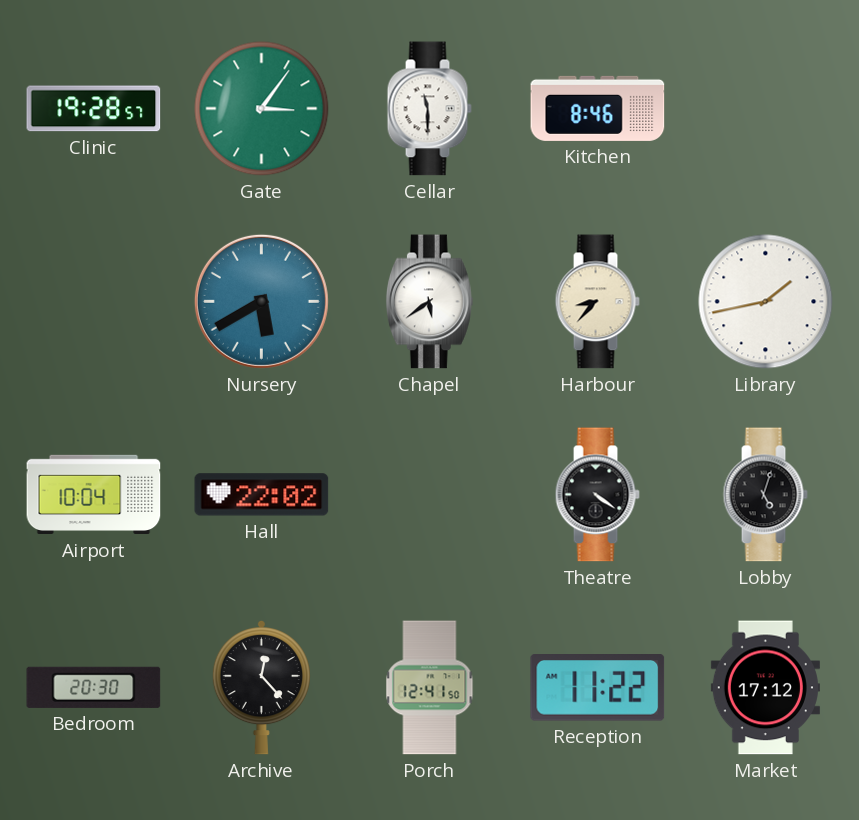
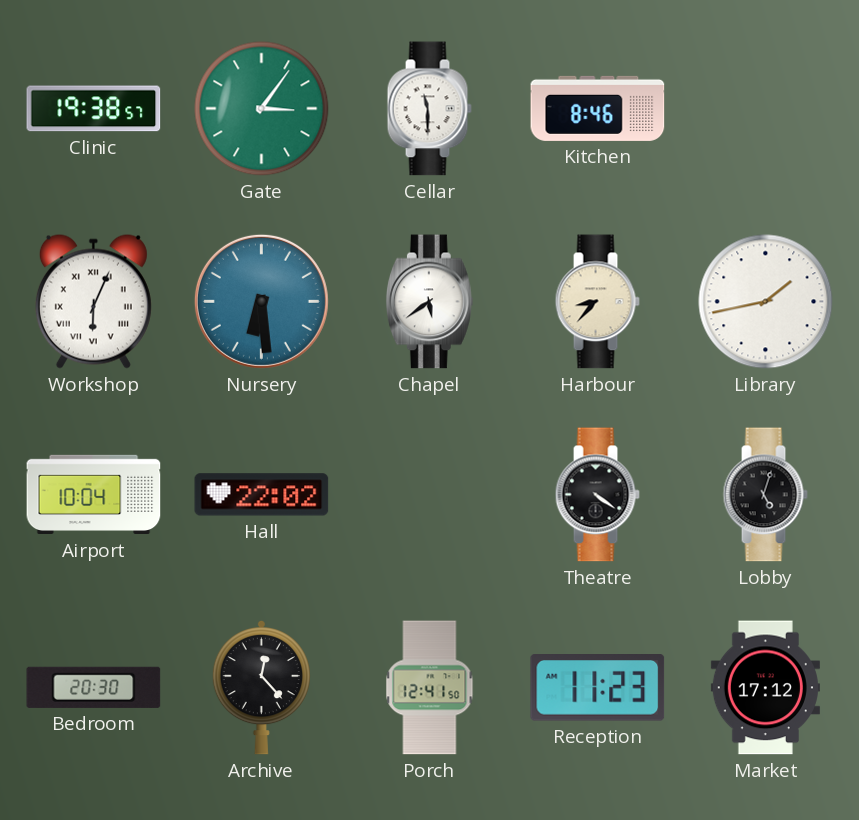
Clinic: 19:28 -> 19:38 (94, 109)
Workshop: none -> 6:04 (93, 301)
Nursery: 5:40 -> 6:29 (261, 301)
Reception: 11:22 -> 11:23 (598, 688)
